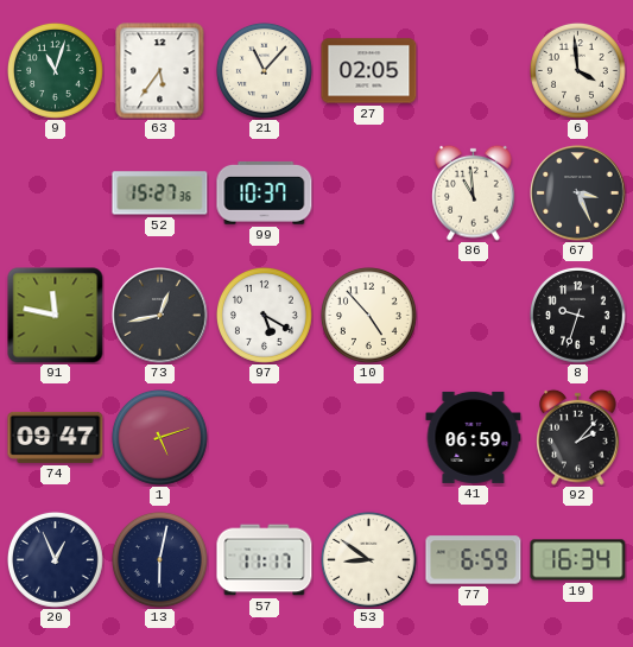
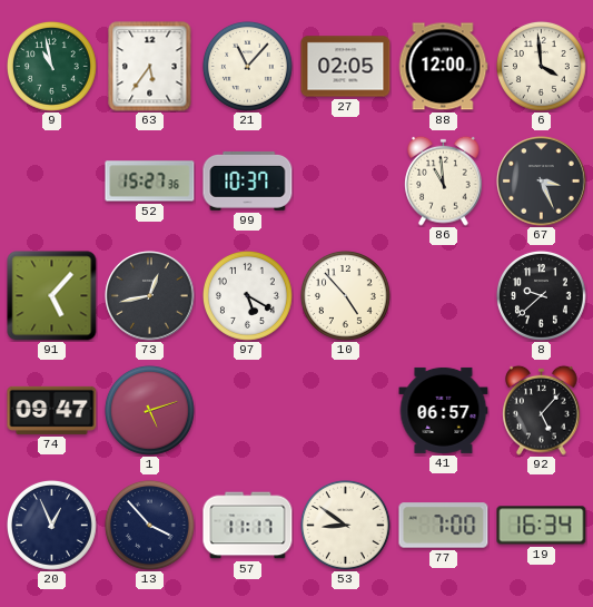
9: 11:03 -> 10:58 (51, 66)
88: none -> 12:00 (443, 67)
91: 11:47 -> 5:07 (52, 296)
8: 9:33 -> 9:38 (541, 295)
41: 06:59 -> 06:57 (444, 410)
92: 2:07 -> 5:07 (542, 410)
13: 6:02 -> 3:53 (149, 525)
77: 6:59 -> 7:00 (444, 526)
